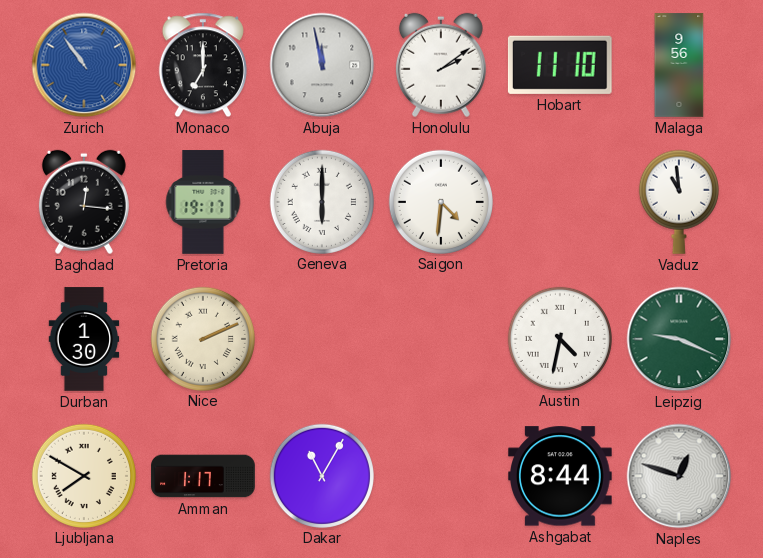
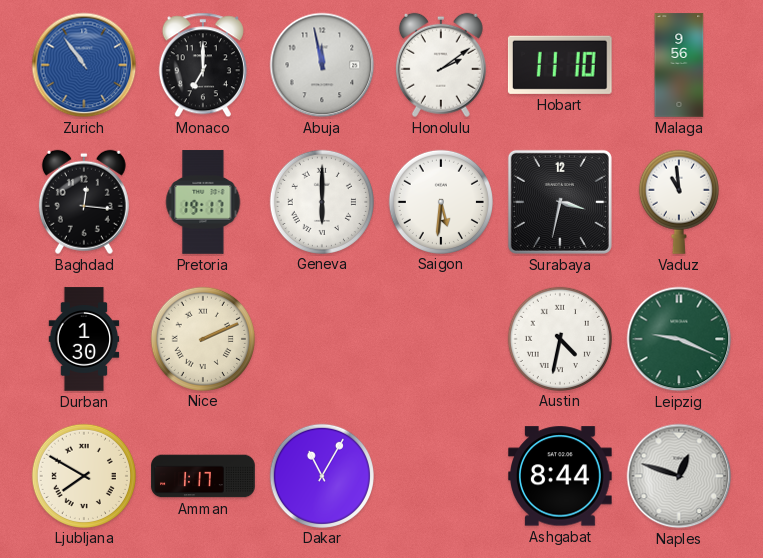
Saigon: 4:31 -> 5:31 (440, 201)
Surabaya: none -> 3:32 (560, 202)
